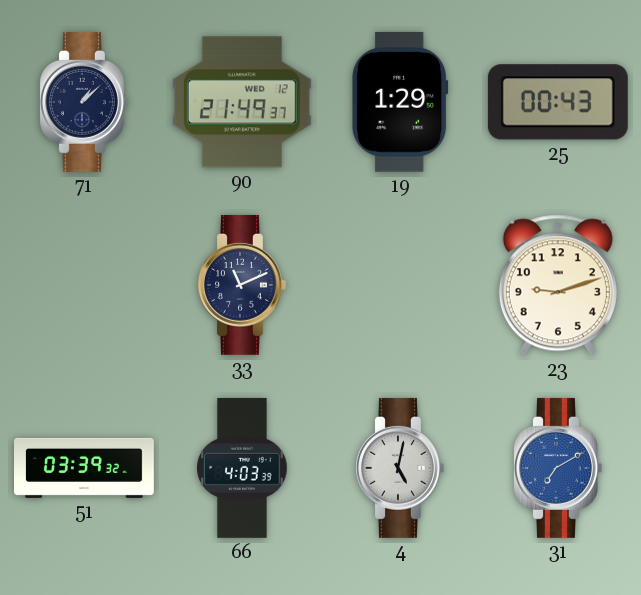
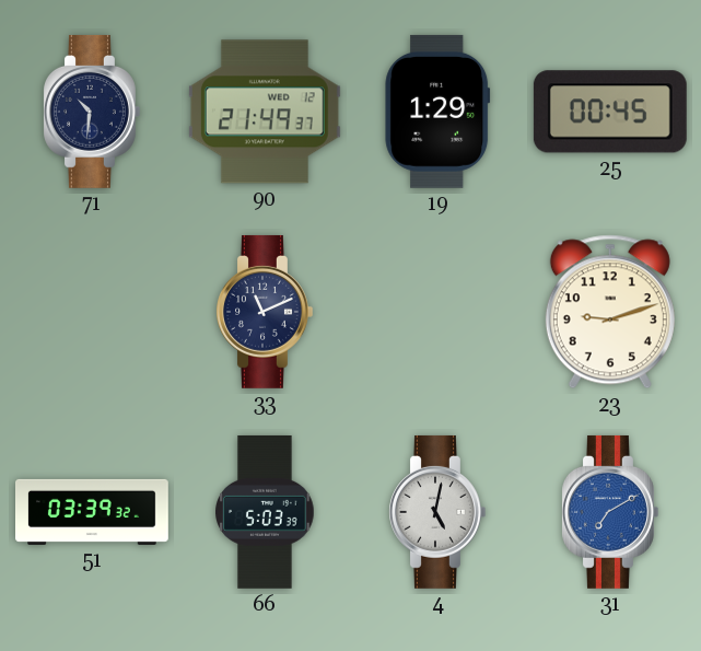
71: 1:08 -> 10:31 (92, 112)
25: 00:43 -> 00:45 (610, 112)
66: 4:03 -> 5:03 (265, 512)
